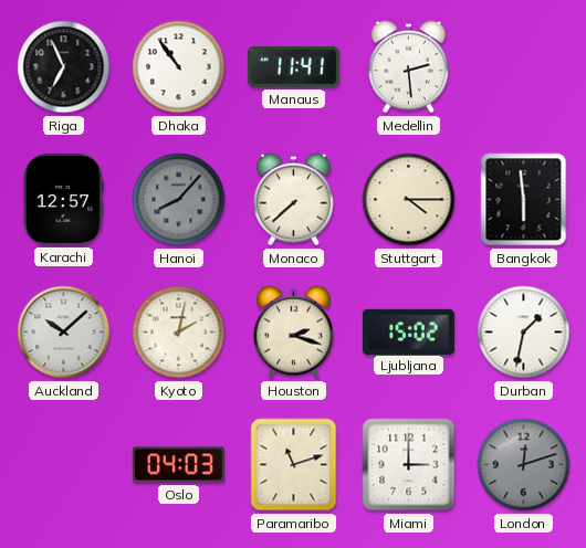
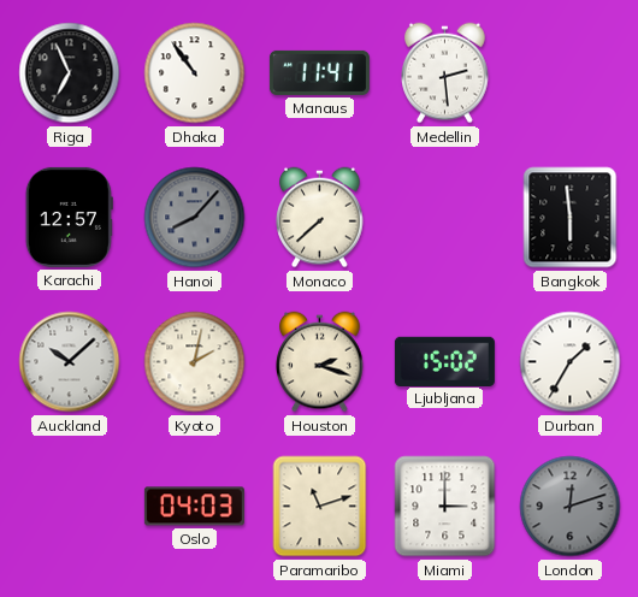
Stuttgart: 4:15 -> none (409, 200)
Durban: 1:32 -> 1:35 (571, 362)
